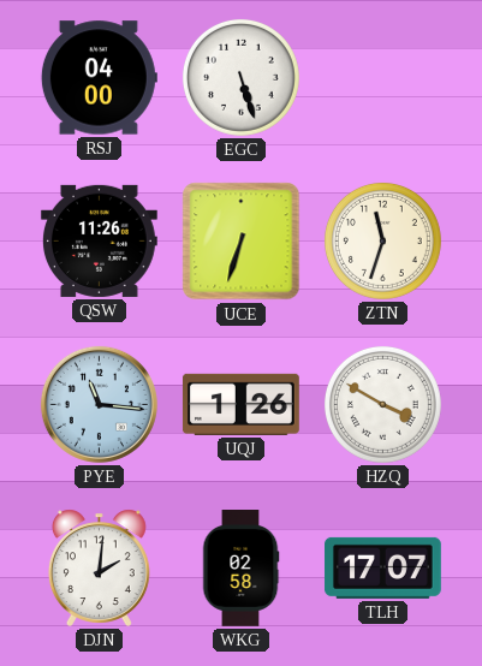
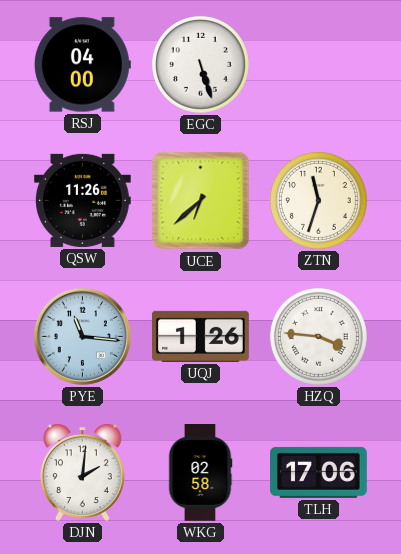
UCE: 6:33 -> 6:38 (201, 201)
HZQ: 3:50 -> 3:46 (318, 336)
TLH: 17:07 -> 17:06 (319, 472)
